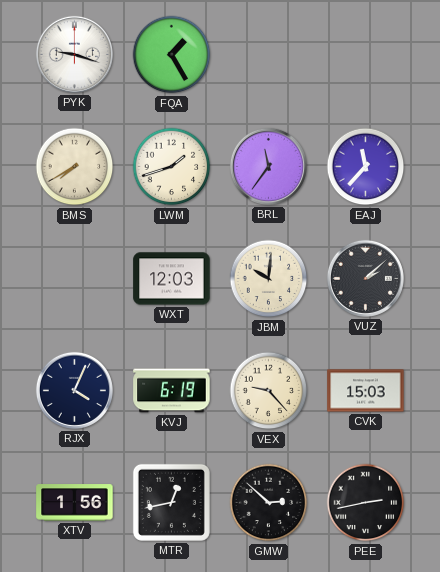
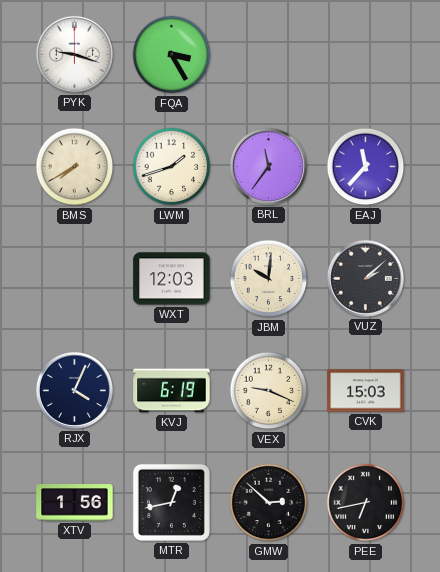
FQA: 1:25 -> 3:25 (172, 55)
VEX: 9:23 -> 9:19 (269, 391)
PEE: 2:43 -> 6:43 (366, 503)
